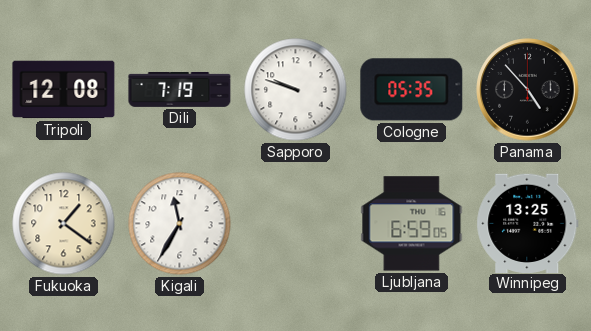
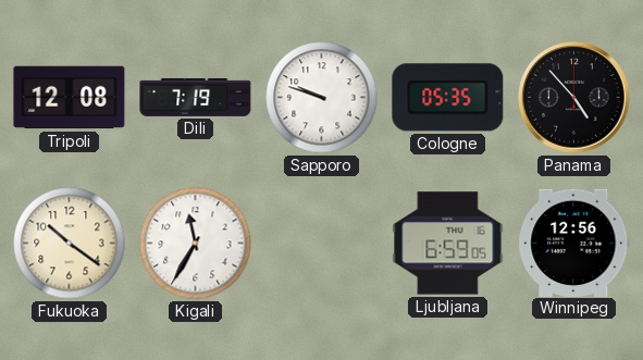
Fukuoka: 1:21 -> 10:21 (70, 244)
Winnipeg: 13:25 -> 12:56 (574, 243)
